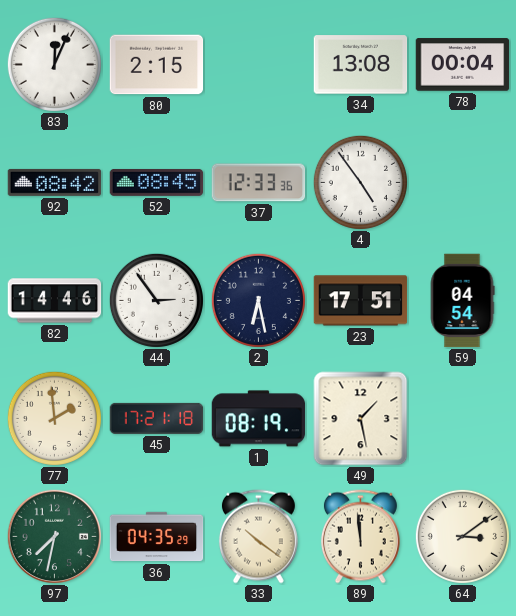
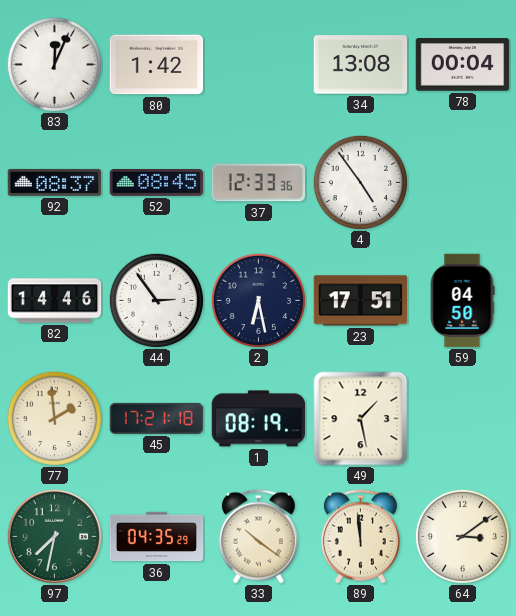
80: 2:15 -> 1:42 (157, 65)
92: 08:42 -> 08:37 (55, 182)
59: 04:54 -> 04:50 (462, 301)
